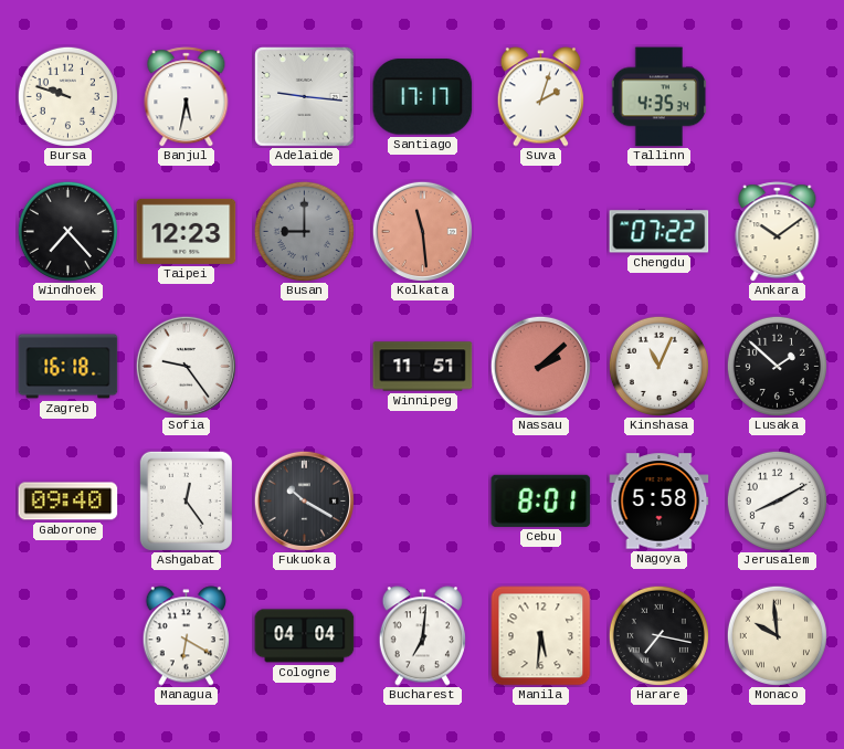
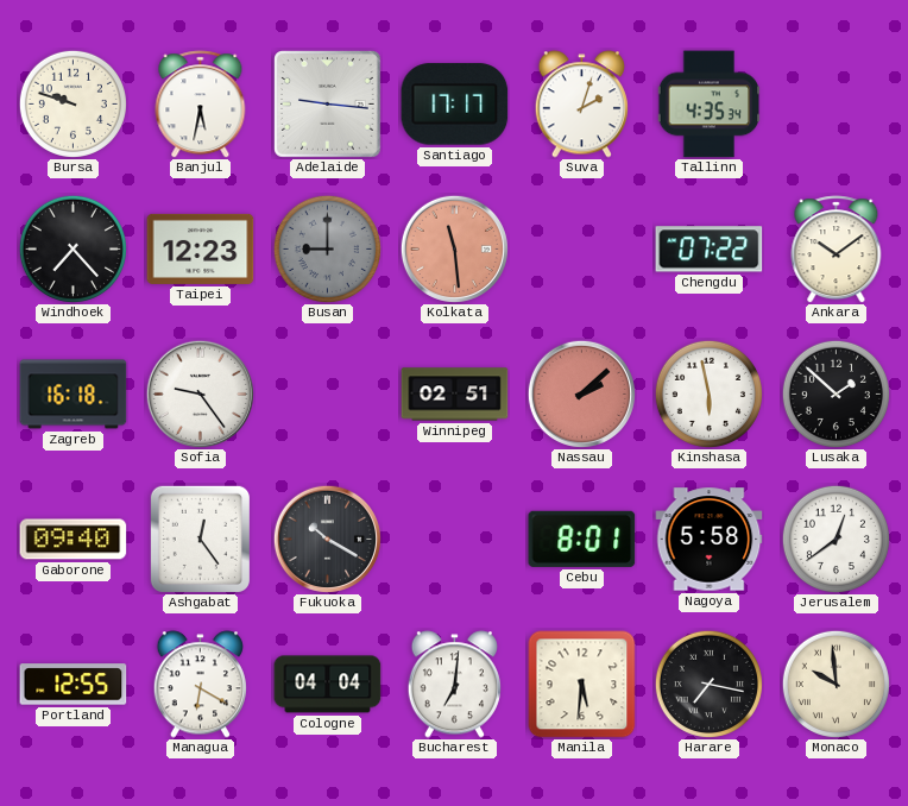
Winnipeg: 11:51 -> 02:51 (455, 395)
Kinshasa: 11:04 -> 5:58 (708, 393)
Jerusalem: 8:10 -> 12:39 (836, 539)
Portland: none -> 12:55 (74, 685)
